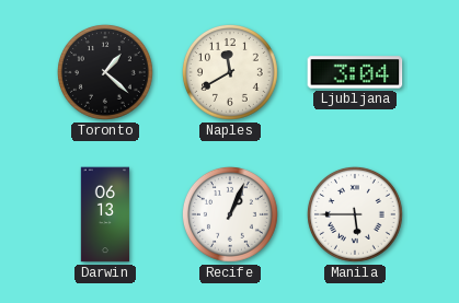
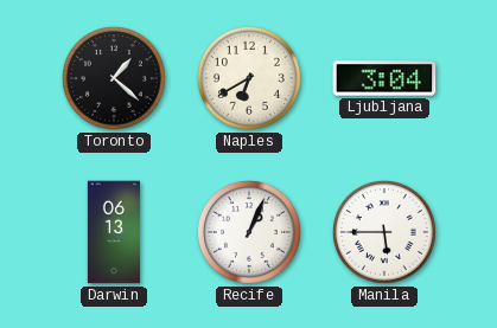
Naples: 11:40 -> 6:40 (250, 79)
